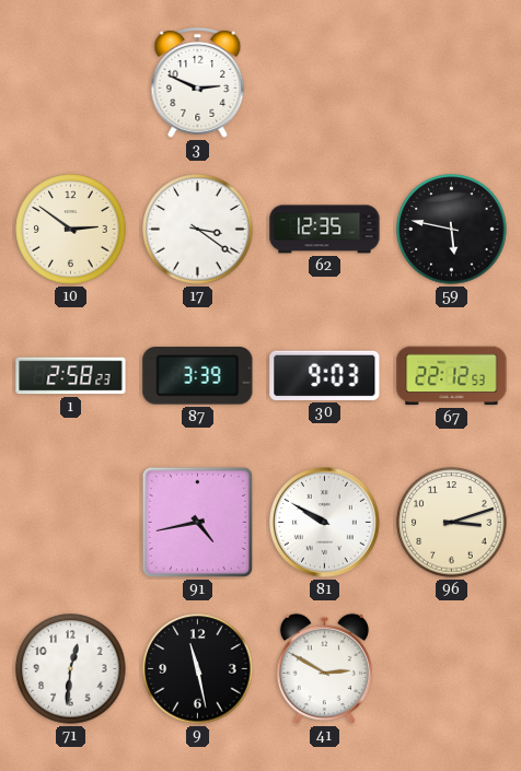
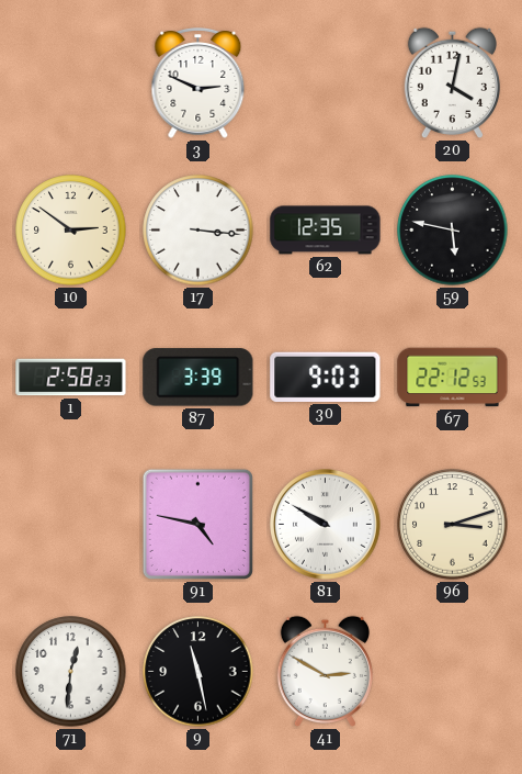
20: none -> 4:02 (452, 83)
17: 3:21 -> 3:16 (198, 231)
91: 4:43 -> 4:47 (197, 524)
